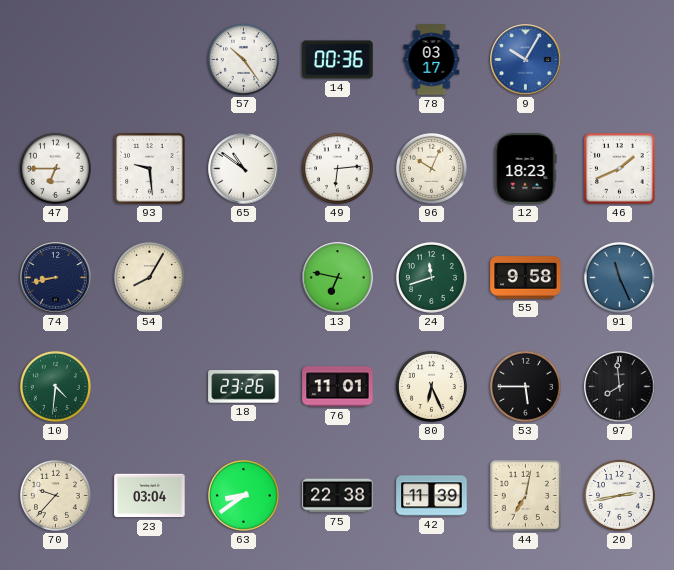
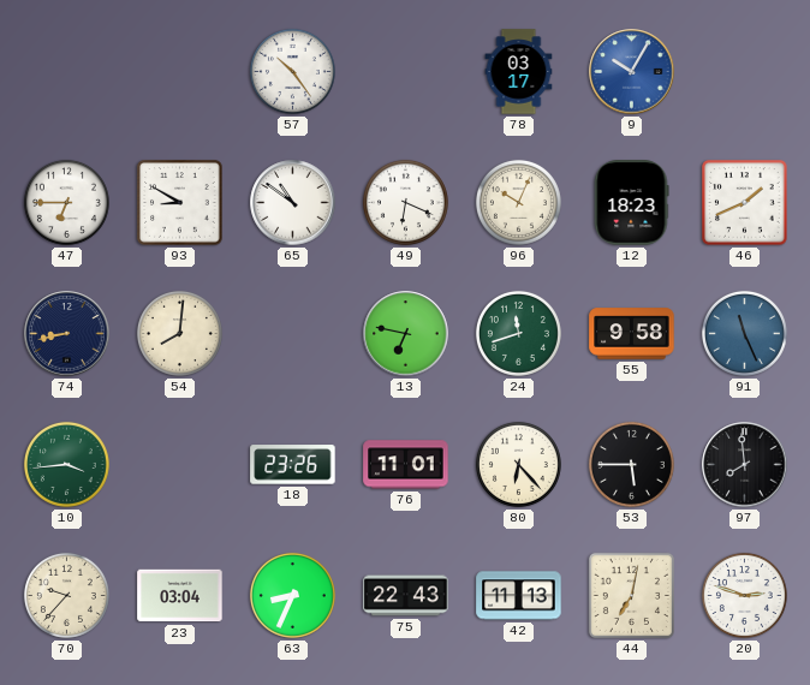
14: 00:36 -> none (338, 60)
93: 9:29 -> 8:50 (180, 203)
49: 6:14 -> 6:19 (405, 202)
54: 8:05 -> 8:01 (179, 333)
10: 4:31 -> 3:44 (66, 464)
80: 6:26 -> 6:23 (518, 464)
63: 8:39 -> 8:34 (292, 595)
75: 22:38 -> 22:43 (406, 596)
42: 11:39 -> 11:13 (519, 596)
20: 2:43 -> 2:48 (744, 595)
